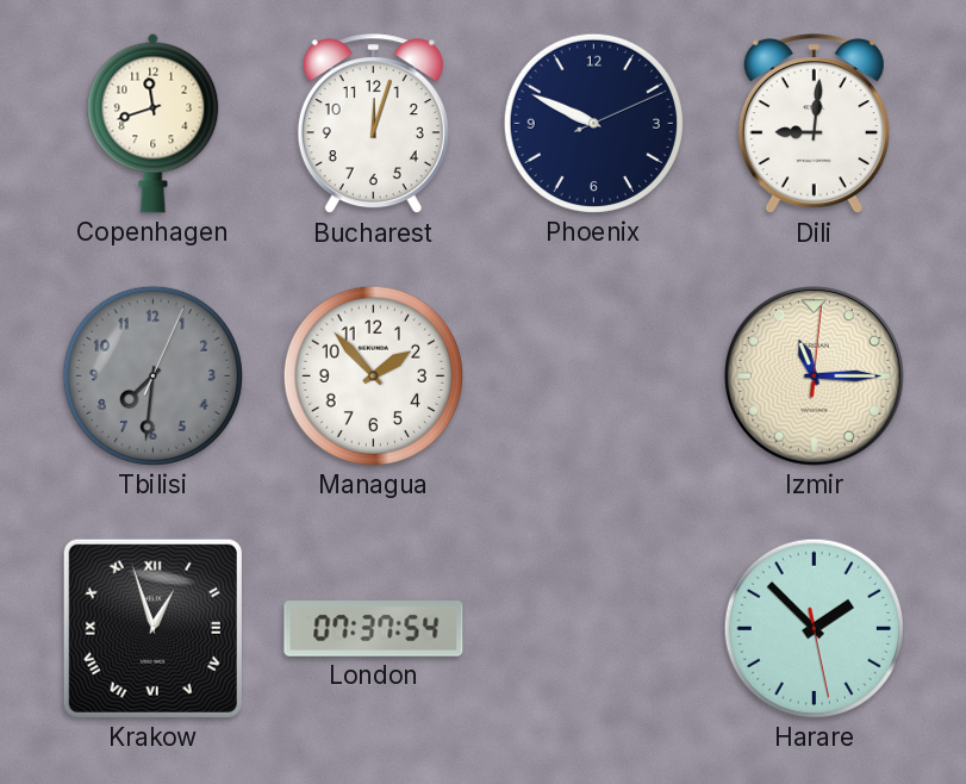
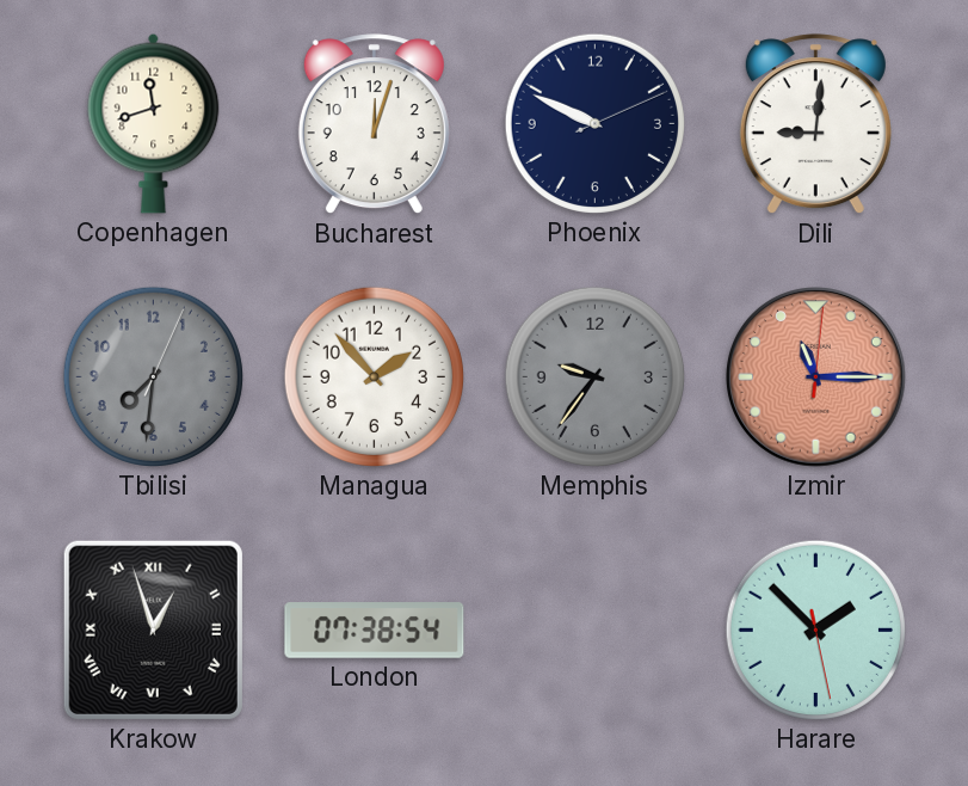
Memphis: none -> 9:36 (594, 376)
Izmir dial: cream -> salmon (816, 377)
London: 07:37 -> 07:38 (375, 631)
